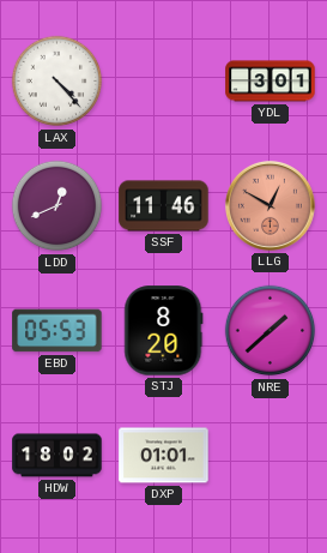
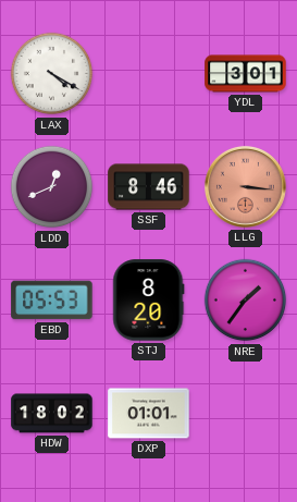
LAX: 4:23 -> 4:20 (52, 74)
SSF: 11:46 -> 8:46 (149, 187)
LLG: 12:50 -> 3:16 (245, 186)
NRE: 1:38 -> 1:36 (246, 301)
